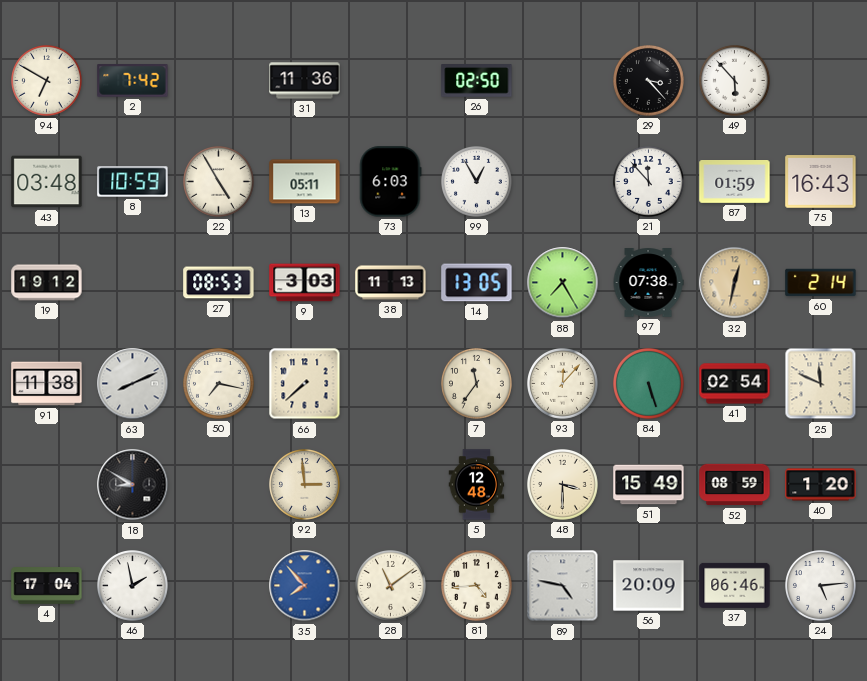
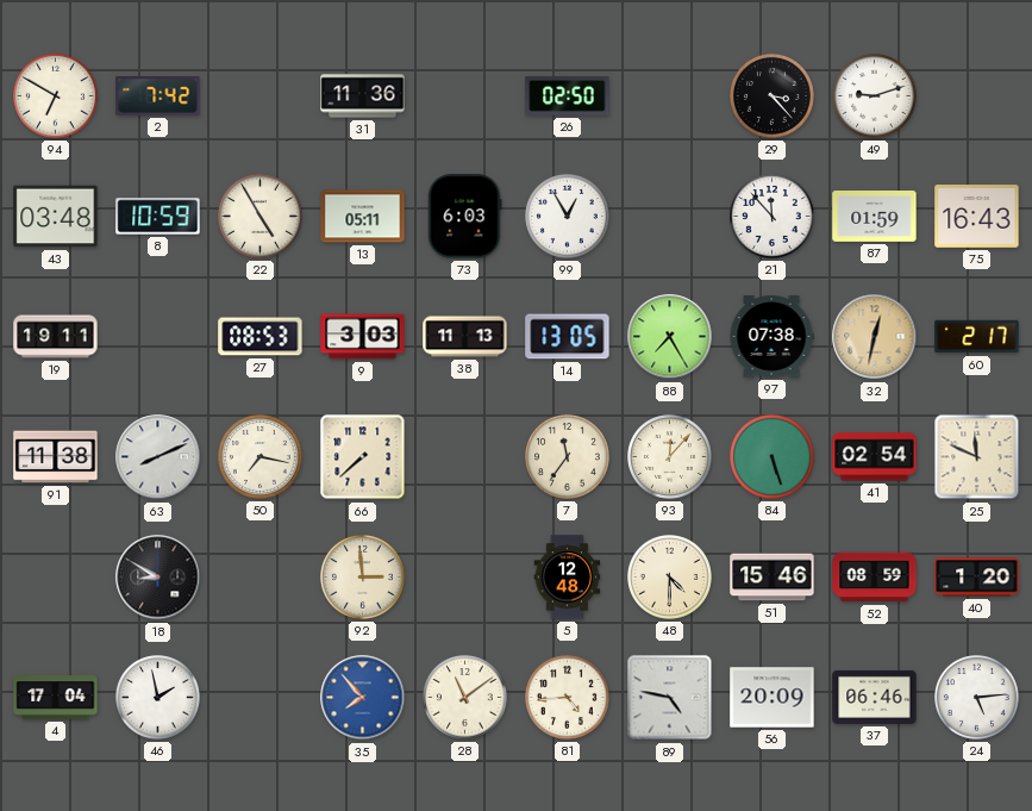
49: 5:53 -> 9:12 (875, 96)
19: 19:12 -> 19:11 (56, 337)
60: 2:14 -> 2:17 (977, 337)
48: 3:30 -> 4:30 (670, 578)
51: 15:49 -> 15:46 (773, 578)
